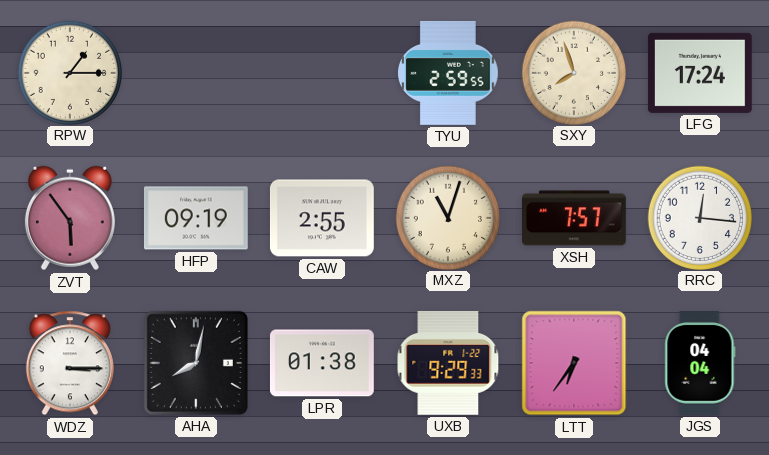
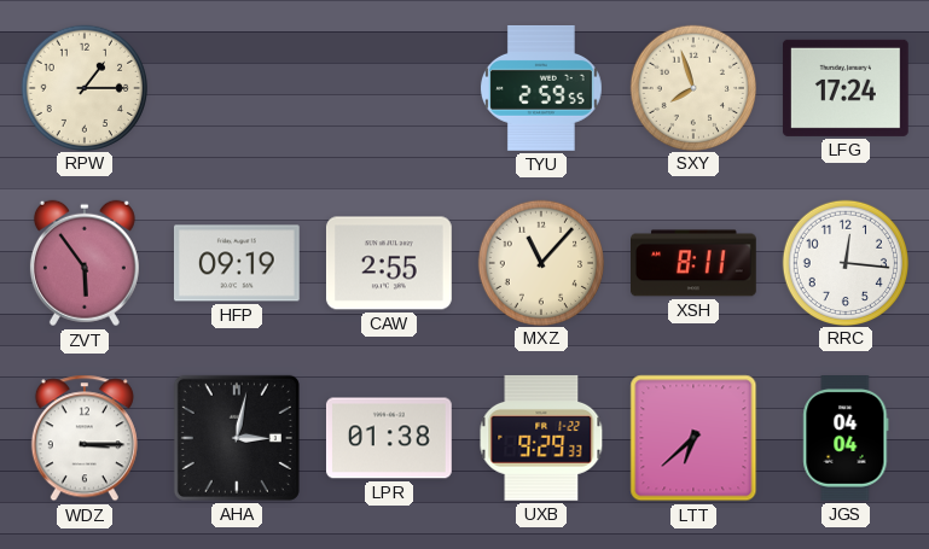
MXZ: 11:03 -> 11:07 (540, 262)
XSH: 7:57 -> 8:11 (695, 263)
AHA: 8:02 -> 3:02 (237, 438)
LTT: 6:36 -> 6:38 (693, 438)
